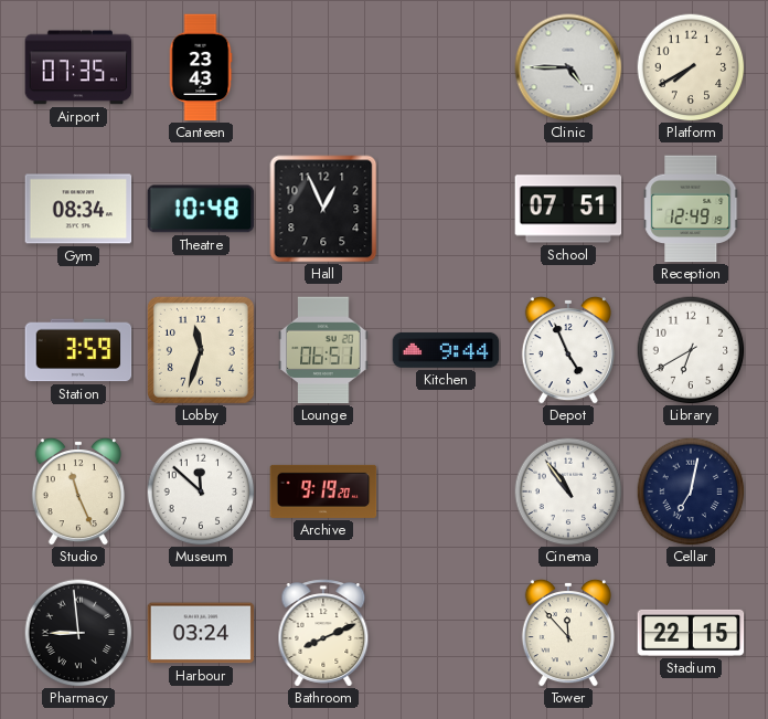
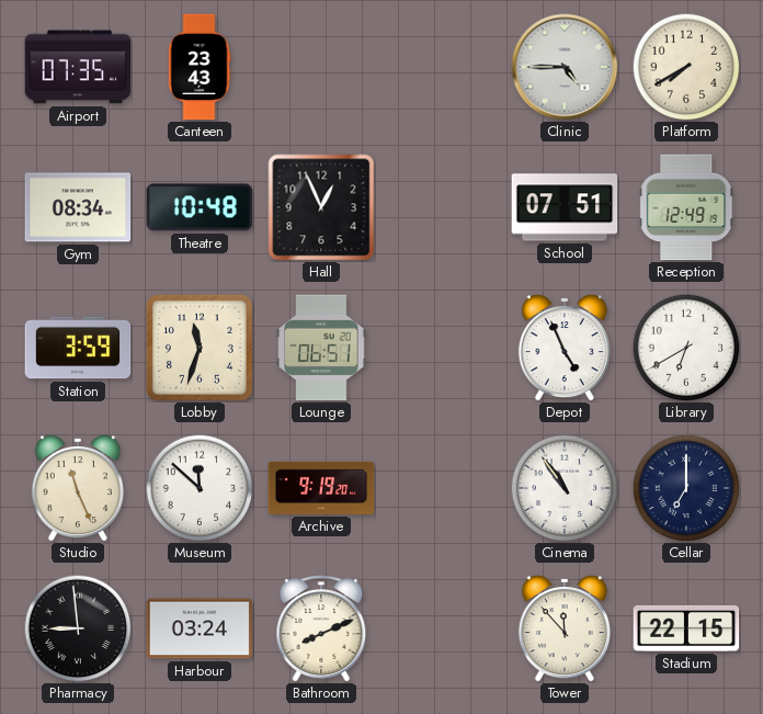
Kitchen: 9:44 -> none (446, 350)
Cellar: 7:02 -> 7:00 (686, 488)
